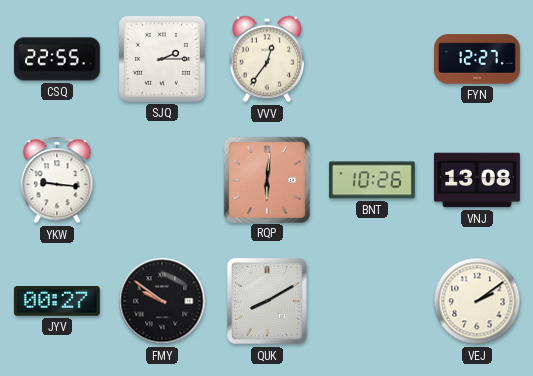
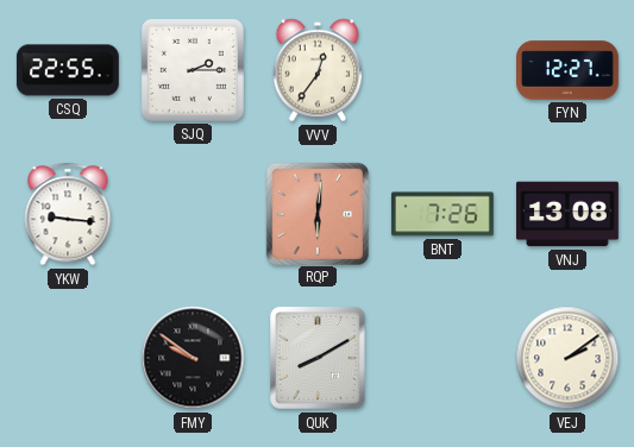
BNT: 10:26 -> 7:26 (442, 214)
JYV: 00:27 -> none (57, 301)
